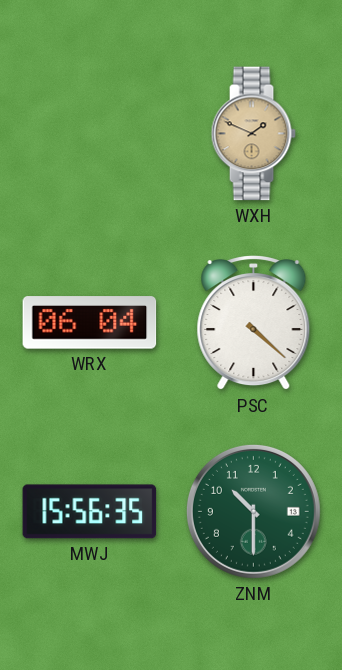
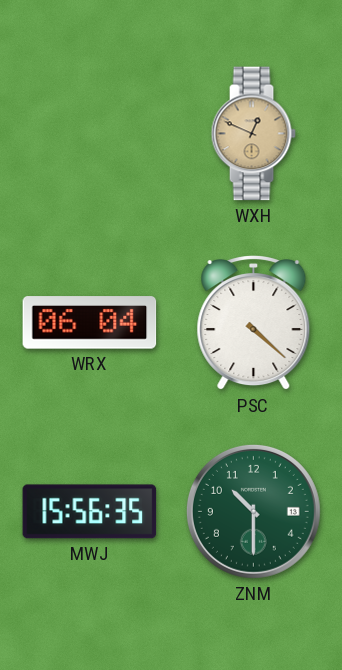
WXH: 1:49 -> 12:49 (253, 134)
